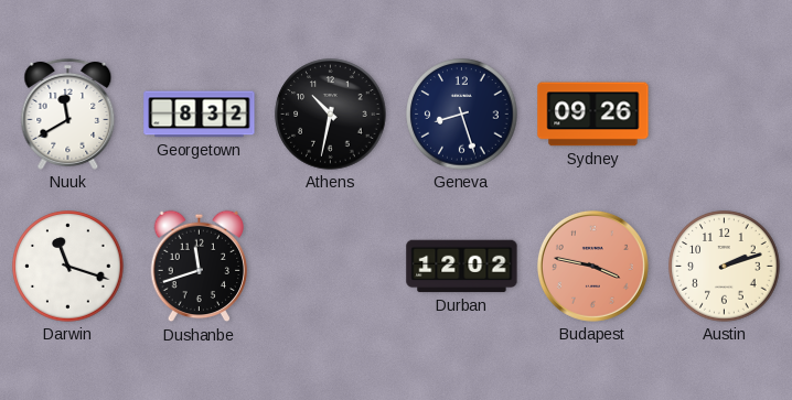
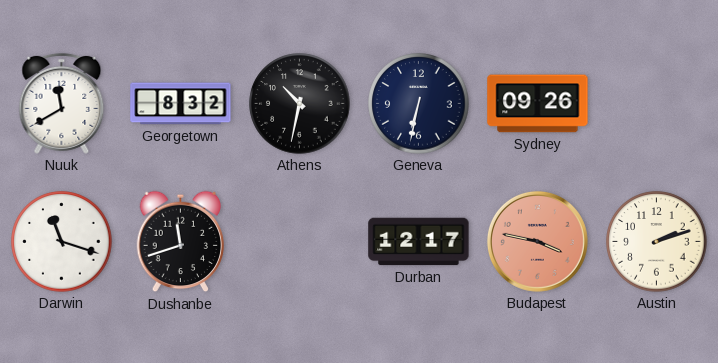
Geneva: 8:27 -> 6:32 (419, 104)
Durban: 12:02 -> 12:17 (419, 242)
